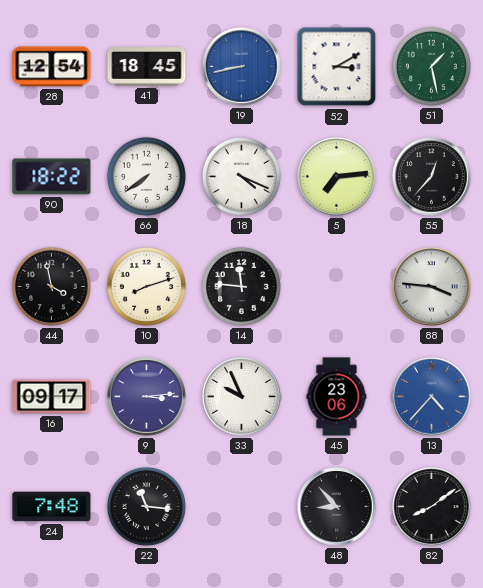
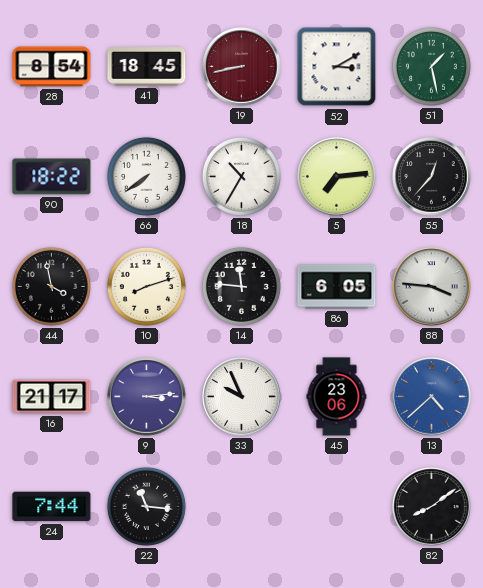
28: 12:54 -> 8:54 (52, 67)
19 dial: blue -> burgundy (242, 67)
18: 4:19 -> 10:35 (241, 176)
86: none -> 6:05 (337, 287)
16: 09:17 -> 21:17 (52, 397)
13: 4:37 -> 4:38 (432, 397)
24: 7:48 -> 7:44 (52, 507)
48: 8:53 -> none (337, 507)
